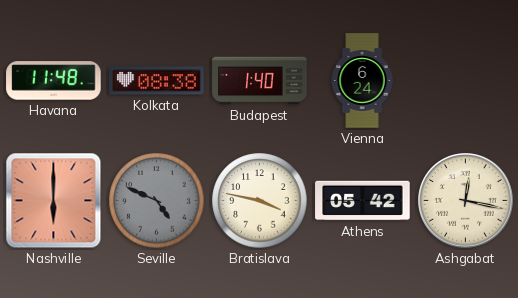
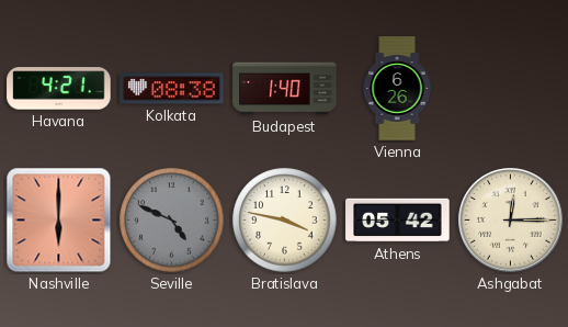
Havana: 11:48 -> 4:21 (59, 89)
Vienna: 6:24 -> 6:26 (397, 89)
Ashgabat: 12:17 -> 12:15 (511, 221)
